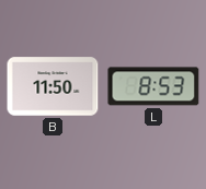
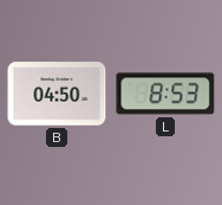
B: 11:50 -> 04:50 (57, 94)
